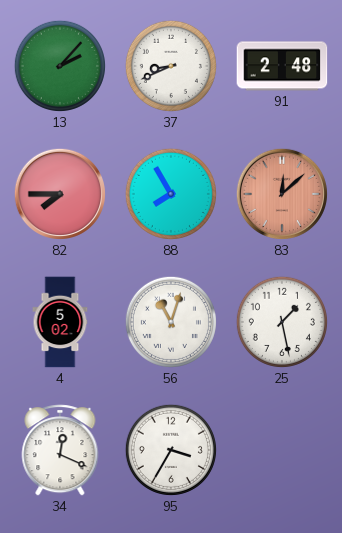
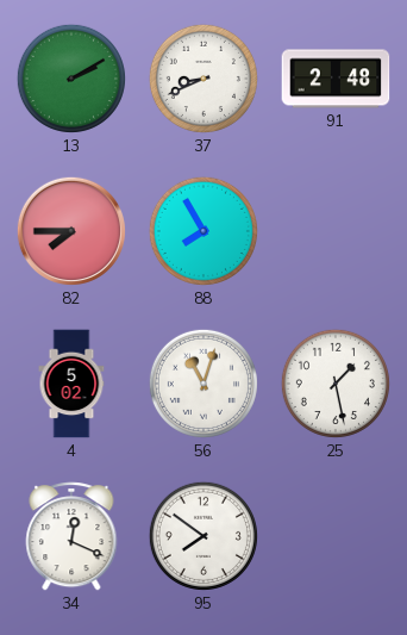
13: 2:07 -> 2:10 (71, 79)
83: 12:08 -> none (282, 194)
95: 3:35 -> 7:51 (203, 536)
